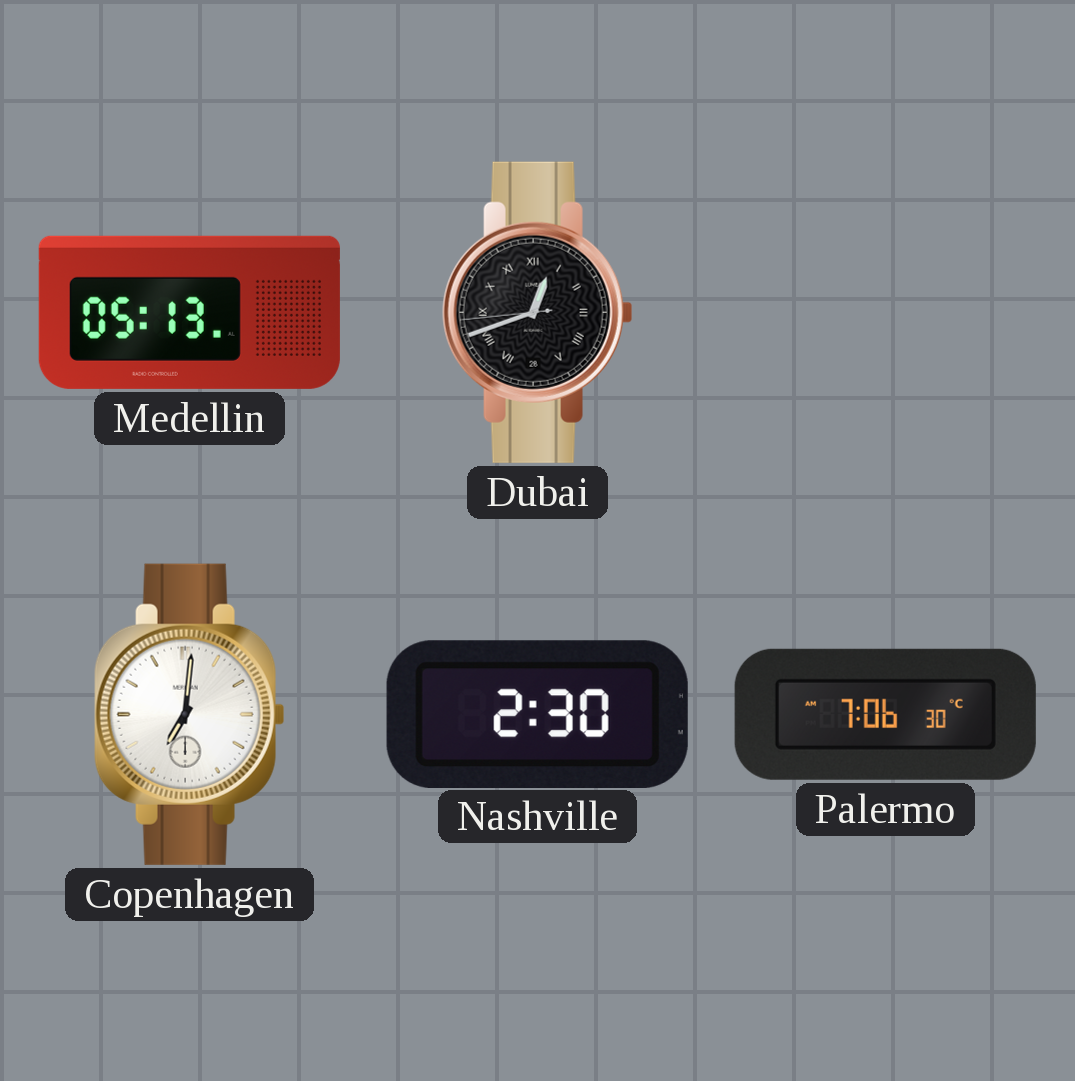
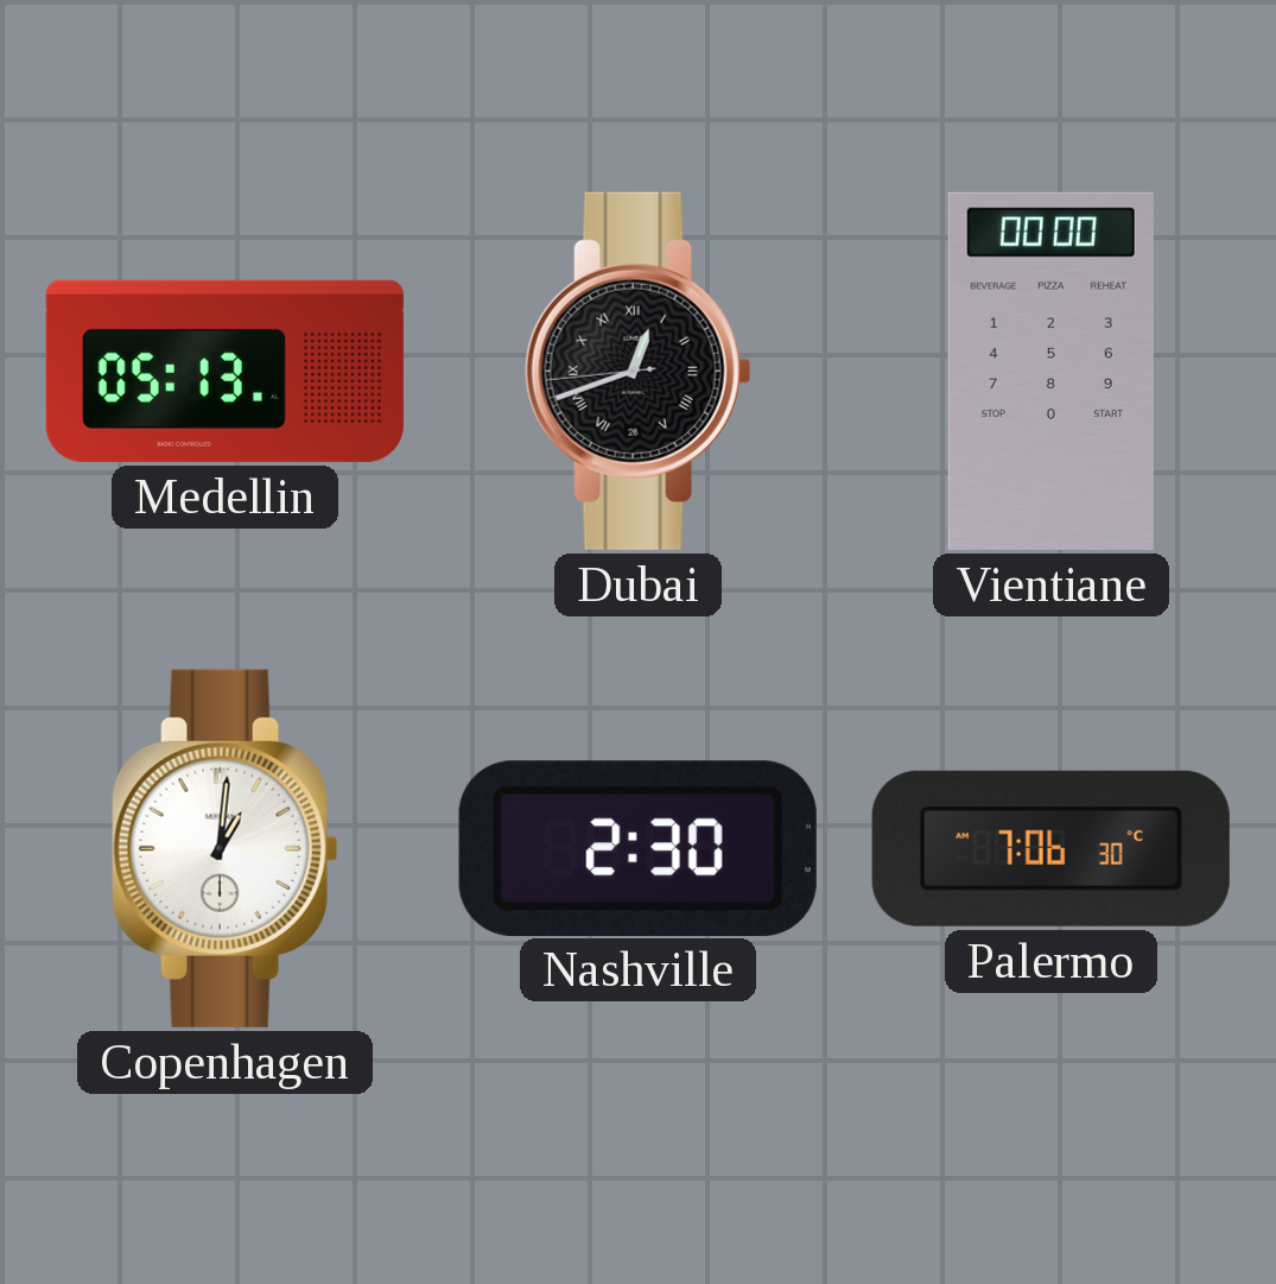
Vientiane: none -> 00:00 (1050, 371)
Copenhagen: 7:01 -> 1:01 (224, 848)
